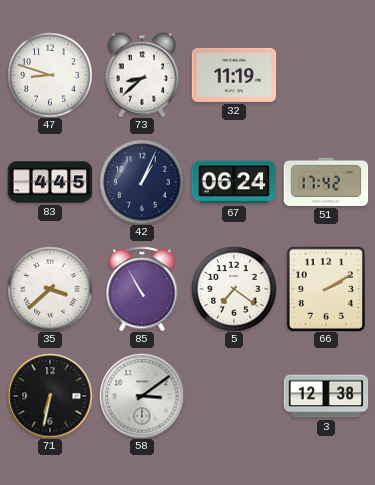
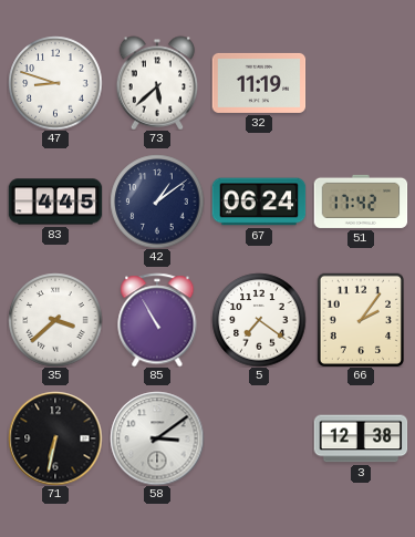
73: 8:38 -> 5:38 (157, 83)
42: 1:04 -> 1:09 (157, 202)
66: 2:10 -> 2:06 (360, 320)
